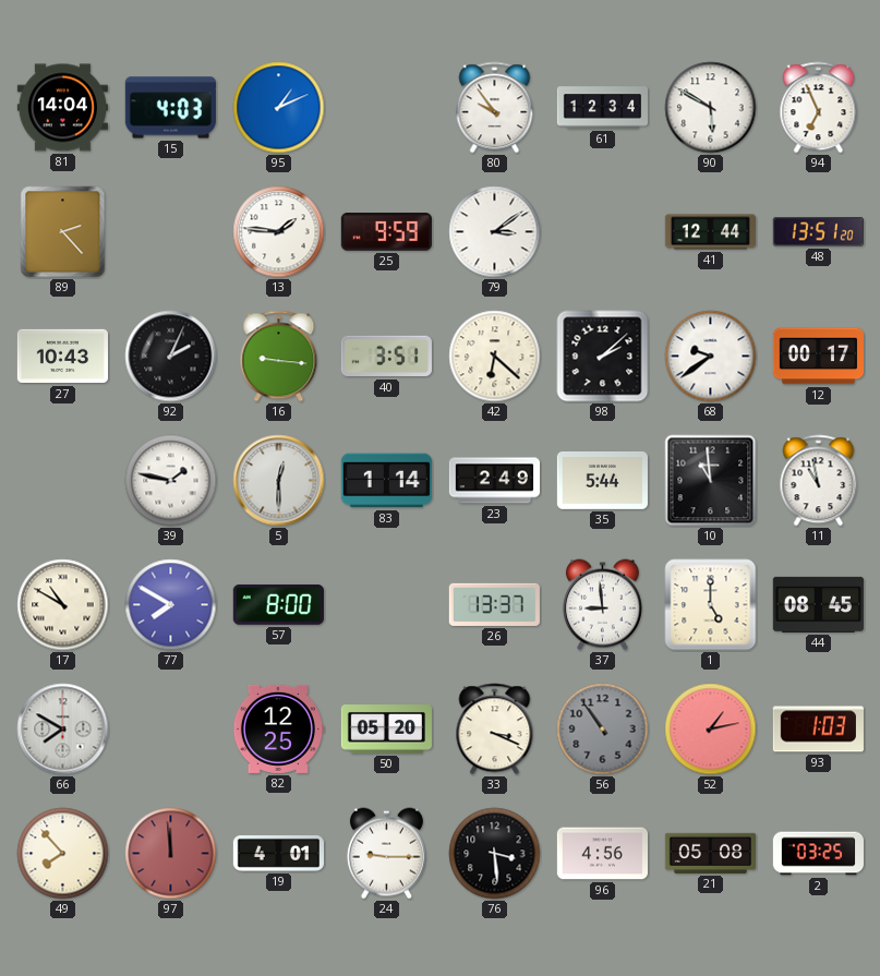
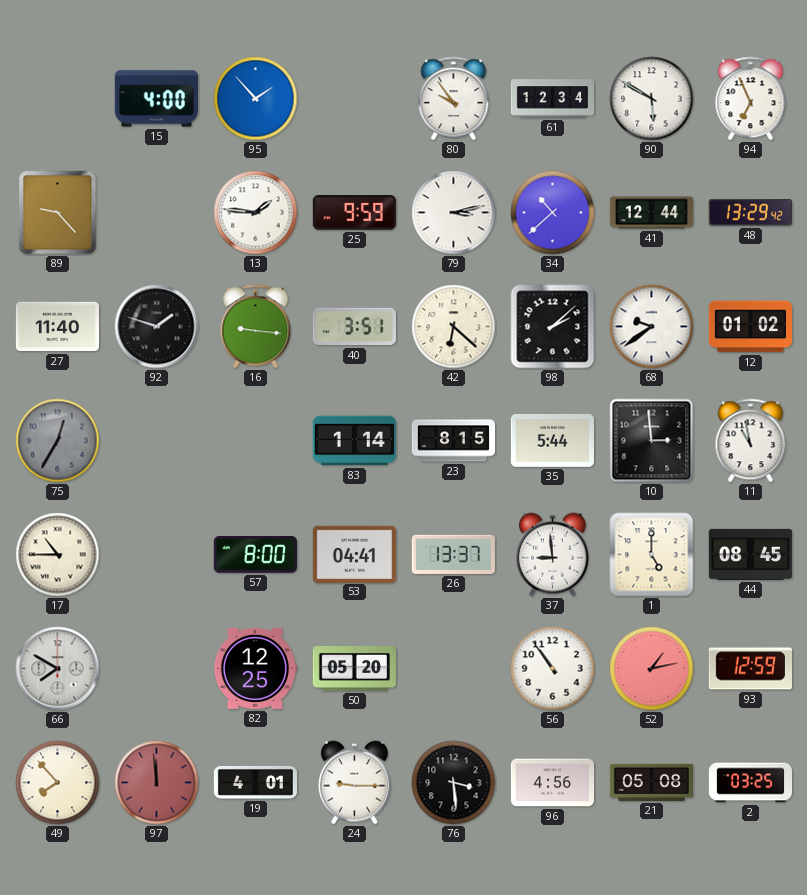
81: 14:04 -> none (62, 108)
15: 4:03 -> 4:00 (156, 99)
95: 1:11 -> 1:53 (256, 99)
89: 2:23 -> 9:23 (58, 213)
79: 3:09 -> 3:13 (454, 213)
34: none -> 10:38 (553, 213)
48: 13:51 -> 13:29 (750, 213)
27: 10:43 -> 11:40 (57, 327)
92: 2:04 -> 1:48 (157, 327)
12: 00:17 -> 01:02 (750, 327)
75: none -> 12:35 (58, 441)
39: 1:47 -> none (171, 481)
5: 12:30 -> none (279, 481)
23: 2:49 -> 8:15 (453, 441)
10: 10:59 -> 2:59 (652, 441)
17: 10:50 -> 10:45 (58, 555)
77: 7:50 -> none (171, 605)
53: none -> 04:41 (354, 554)
33: 3:19 -> none (495, 730)
56 dial: grey -> white (553, 669)
93: 1:03 -> 12:59 (750, 669)
